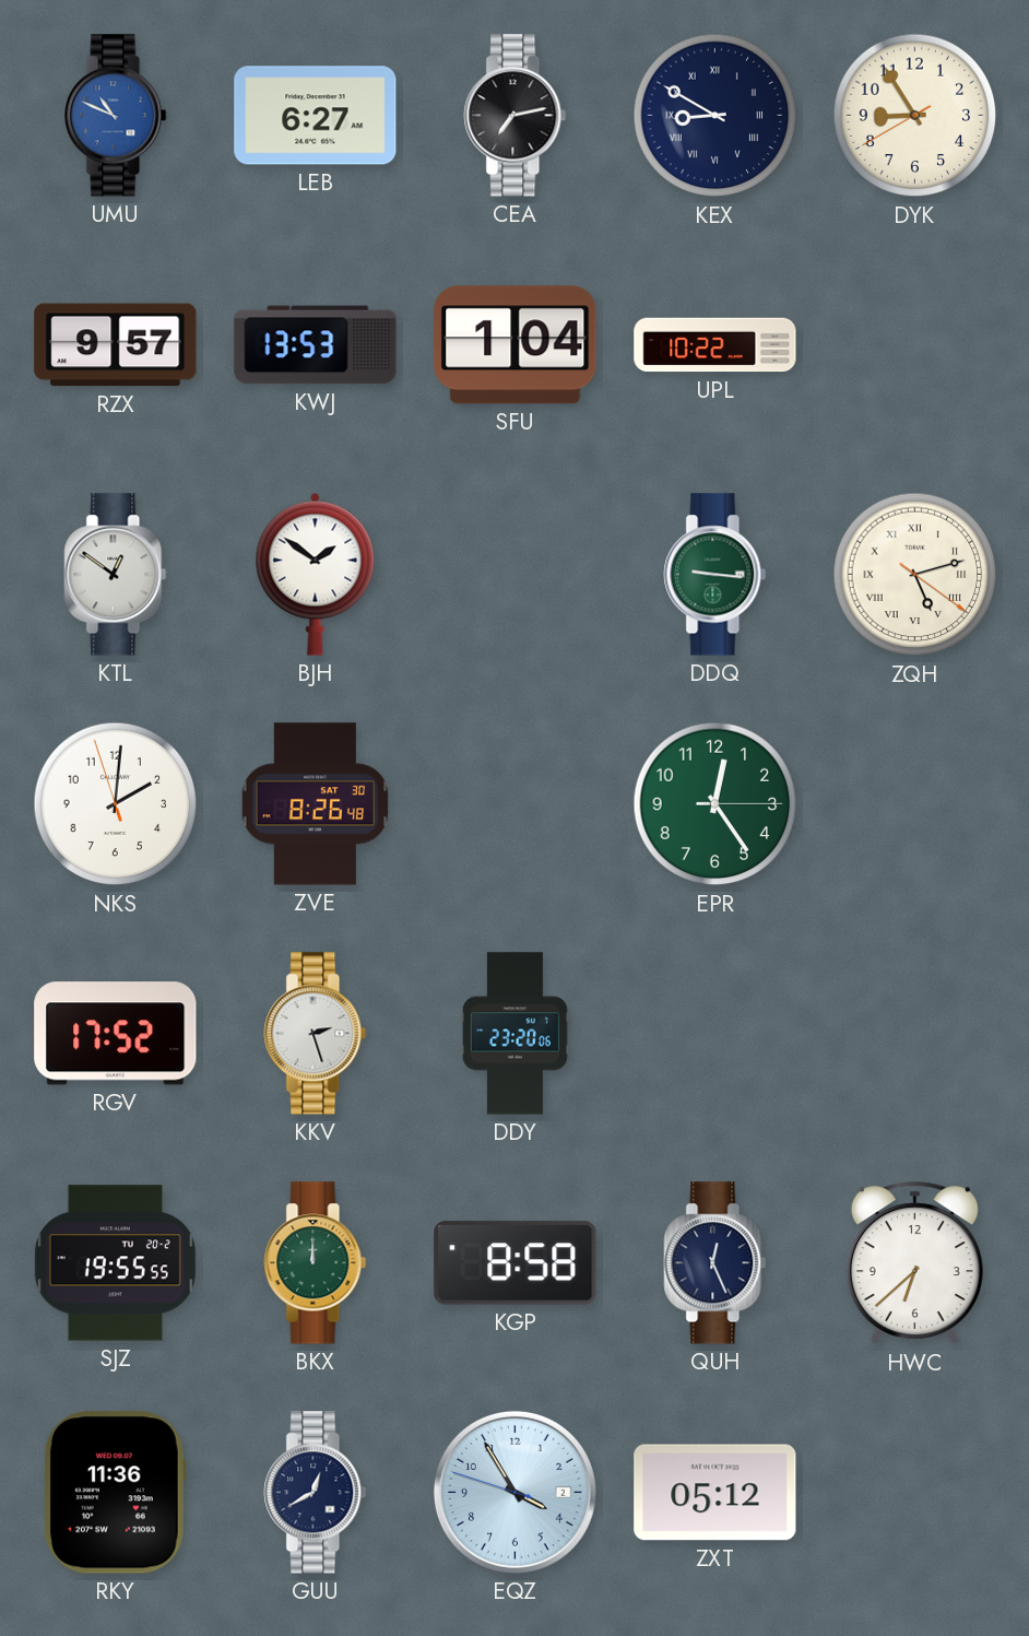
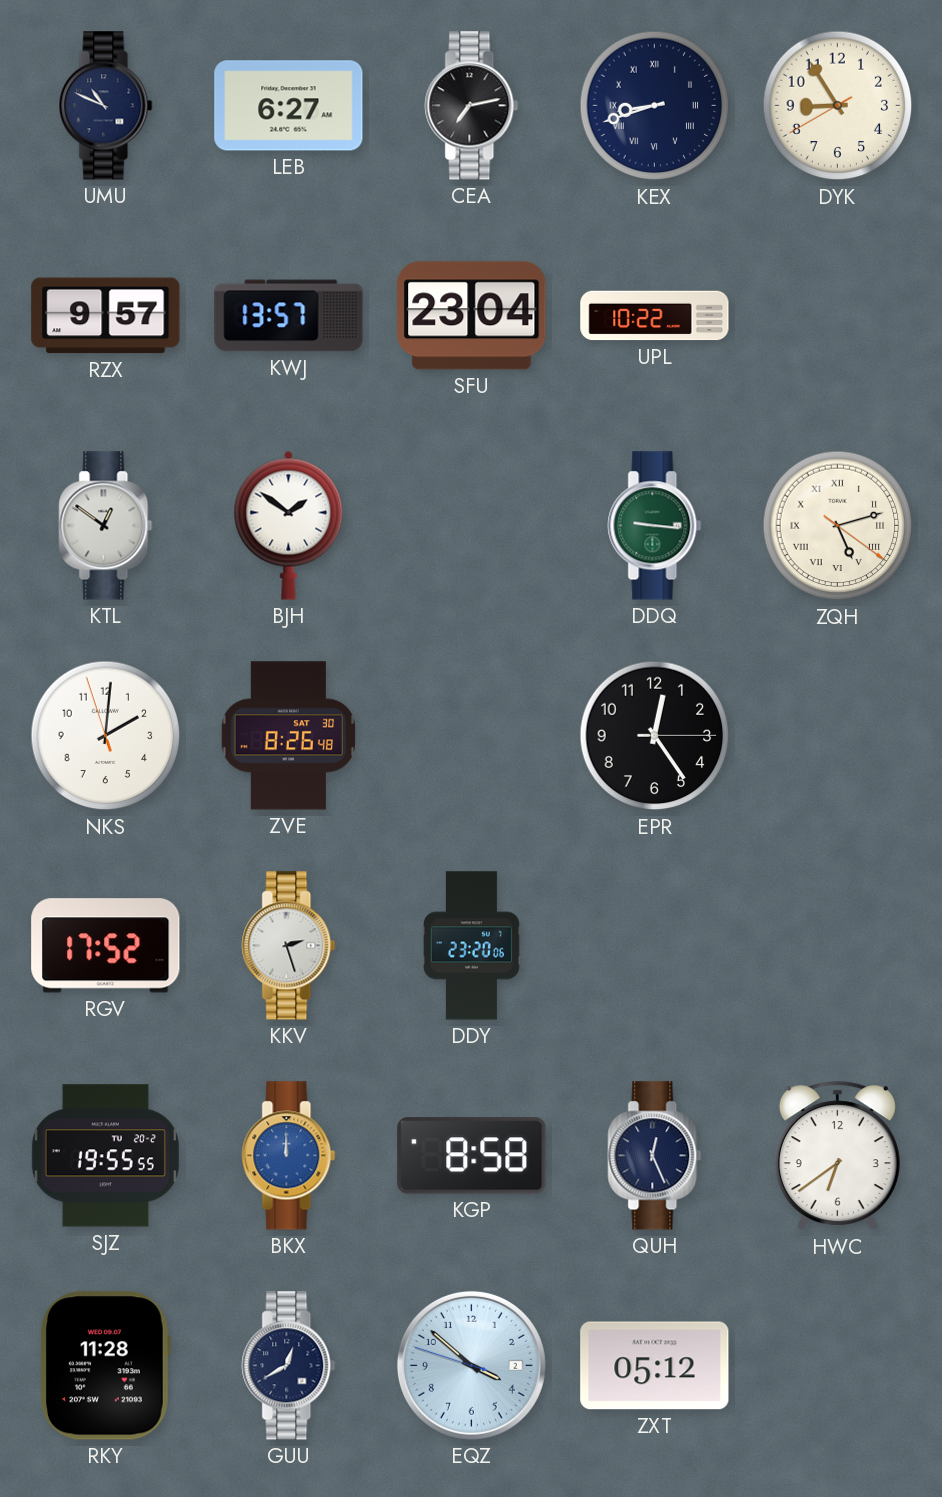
UMU dial: blue -> navy (106, 106)
KEX: 8:50 -> 8:42 (655, 106)
KWJ: 13:53 -> 13:57 (289, 316)
SFU: 1:04 -> 23:04 (472, 316)
EPR dial: green -> black (655, 736)
BKX dial: green -> blue (289, 1156)
HWC: 6:38 -> 6:39 (837, 1156)
RKY: 11:36 -> 11:28 (105, 1366)
EQZ: 3:54 -> 3:51 (471, 1365)
